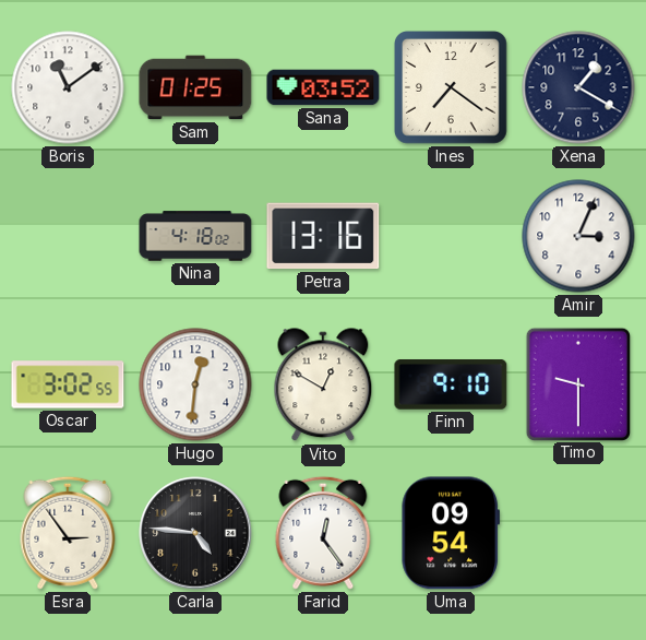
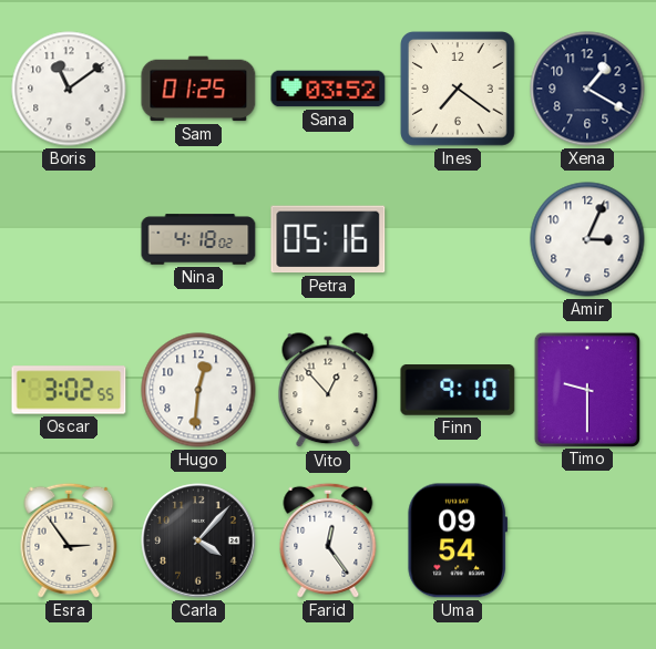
Petra: 13:16 -> 05:16 (328, 239)
Vito: 12:50 -> 12:53 (328, 391)
Carla: 4:46 -> 4:07 (198, 540)
